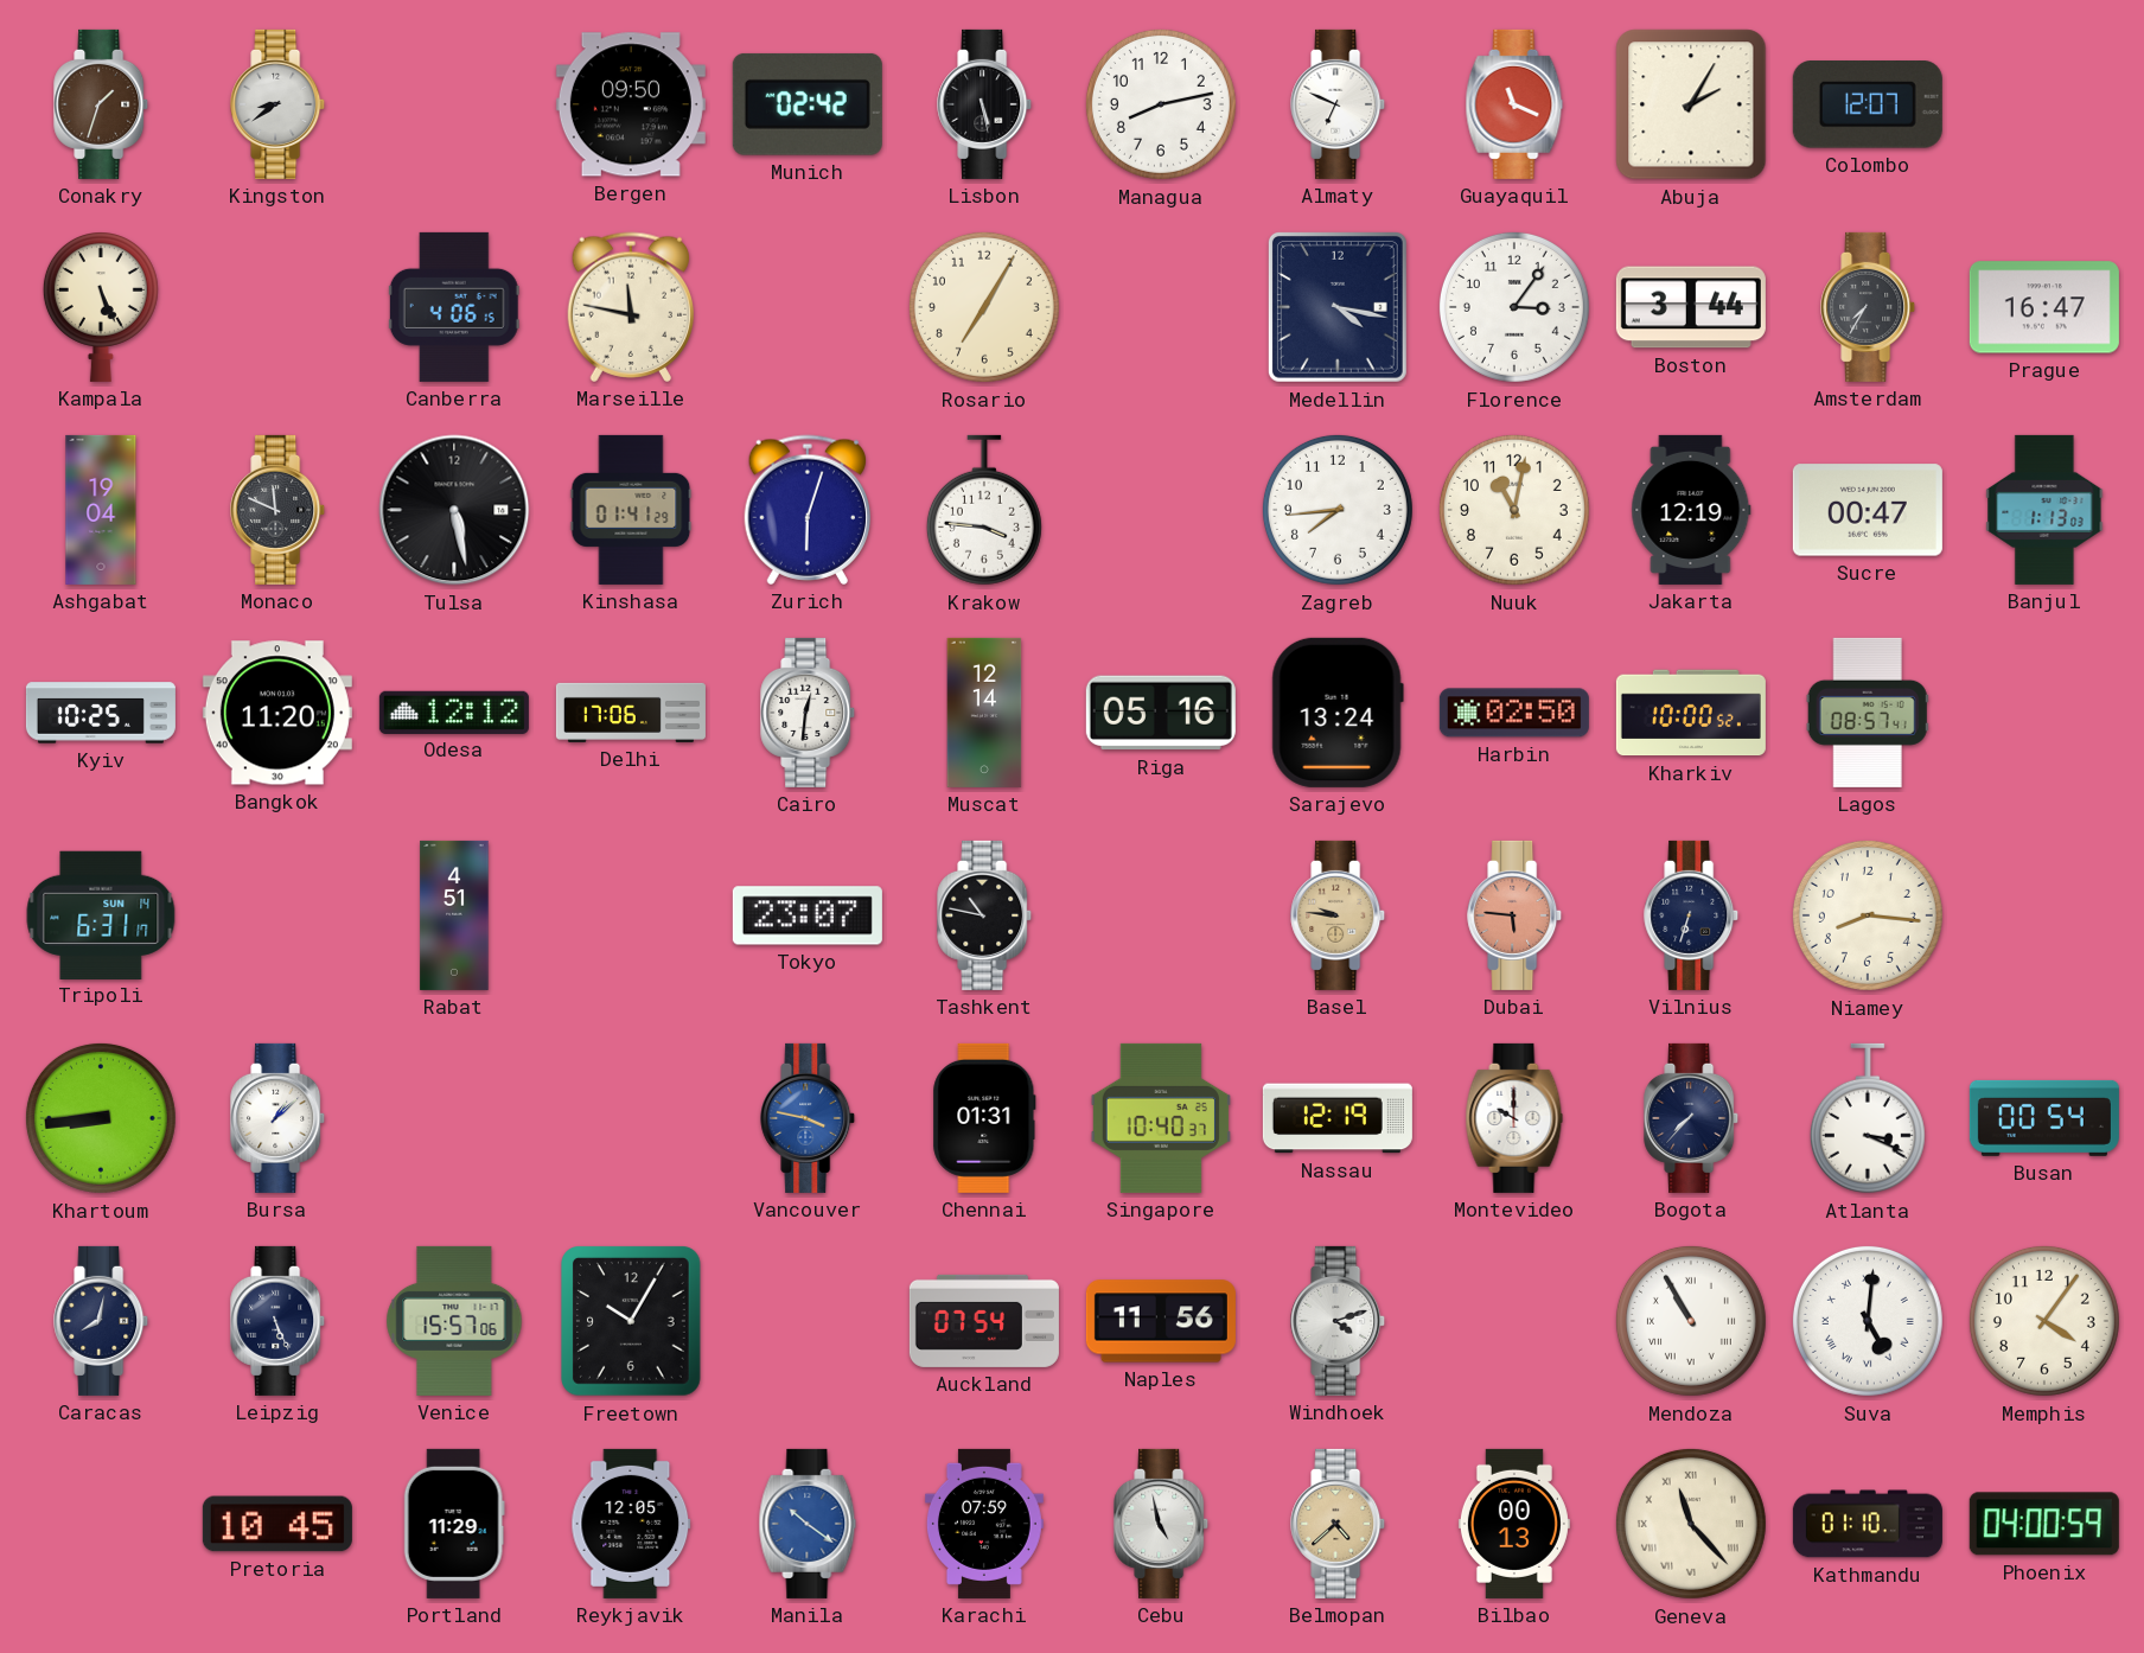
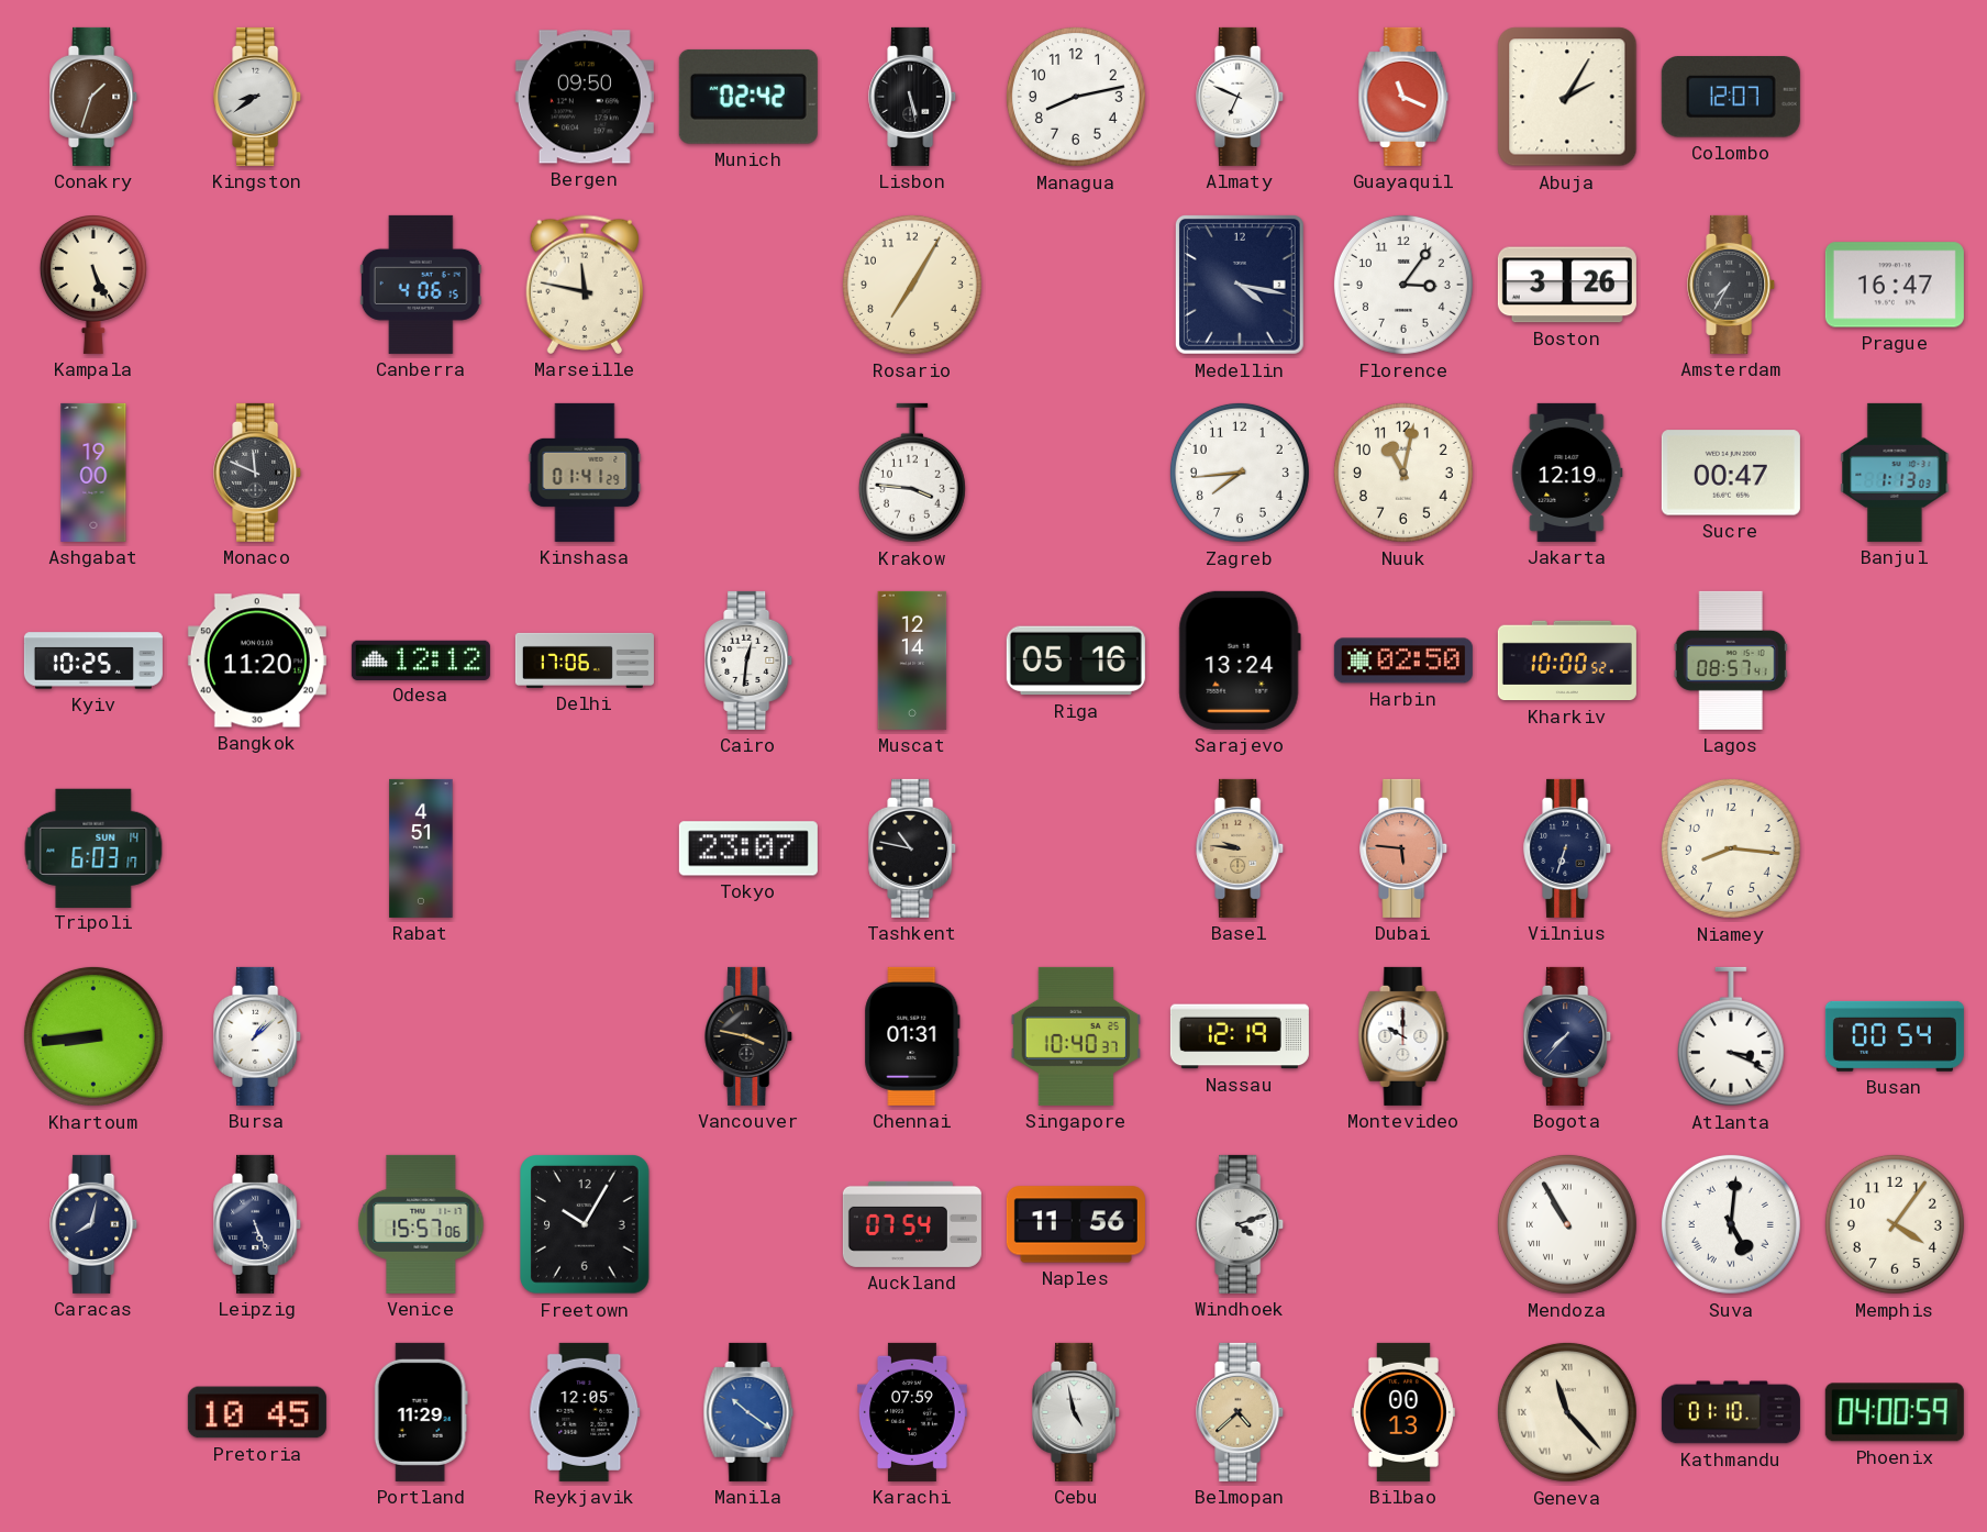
Boston: 3:44 -> 3:26 (1567, 285)
Ashgabat: 19:04 -> 19:00 (93, 473)
Tulsa: 5:28 -> none (454, 510)
Zurich: 6:03 -> none (806, 510)
Tripoli: 6:31 -> 6:03 (93, 847)
Vancouver dial: blue -> black (750, 1036)
